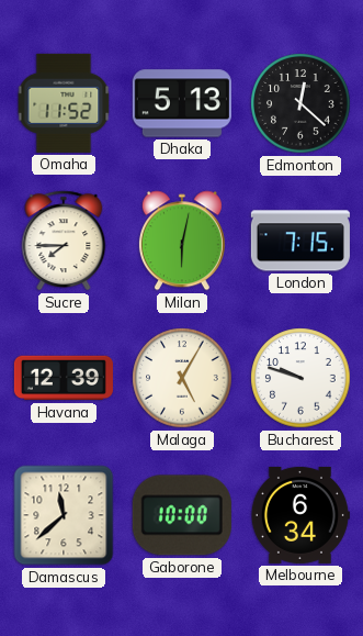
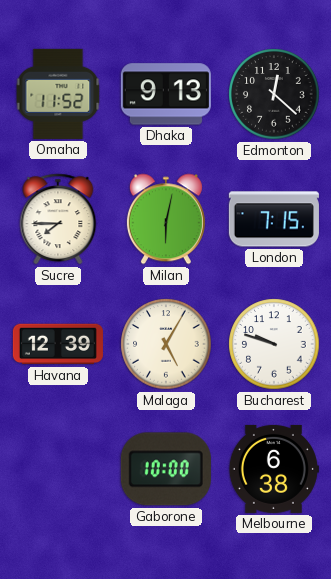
Dhaka: 5:13 -> 9:13 (166, 94)
Damascus: 11:38 -> none (64, 515)
Melbourne: 6:34 -> 6:38 (273, 469)
